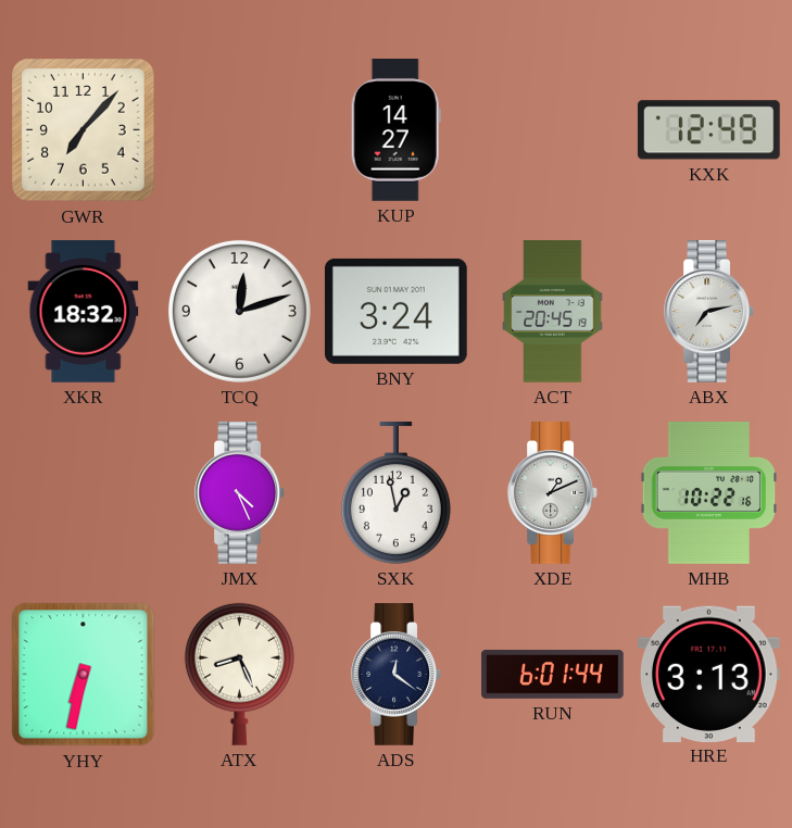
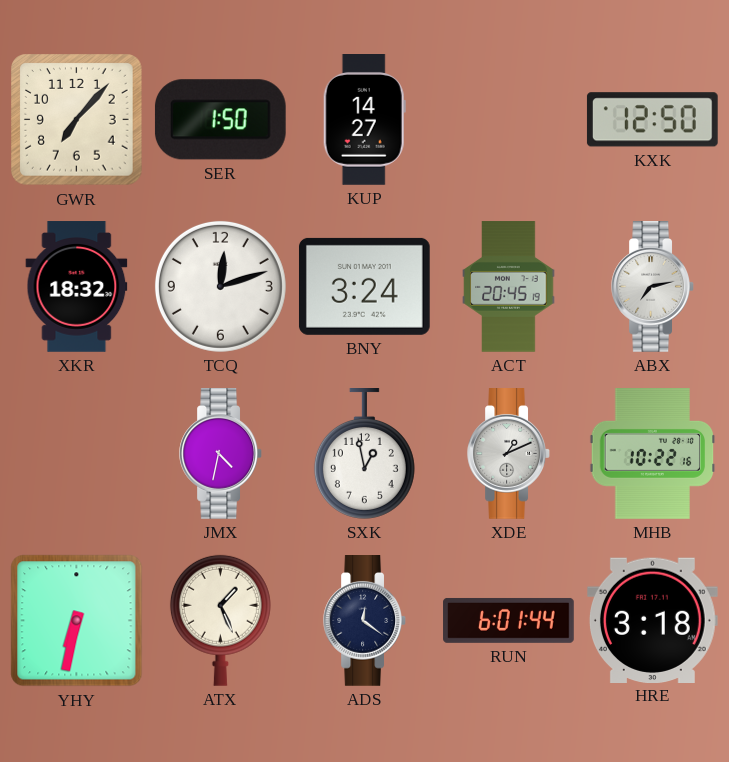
SER: none -> 1:50 (220, 120)
KXK: 12:49 -> 12:50 (652, 120)
JMX: 4:26 -> 4:32 (220, 454)
ATX: 8:26 -> 1:26 (220, 620)
HRE: 3:13 -> 3:18 (652, 620)
